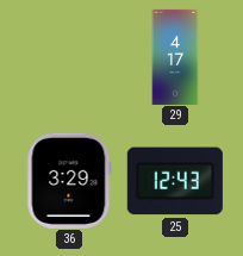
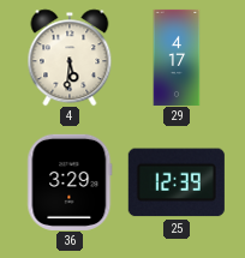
4: none -> 5:31 (70, 58)
25: 12:43 -> 12:39 (177, 182)
